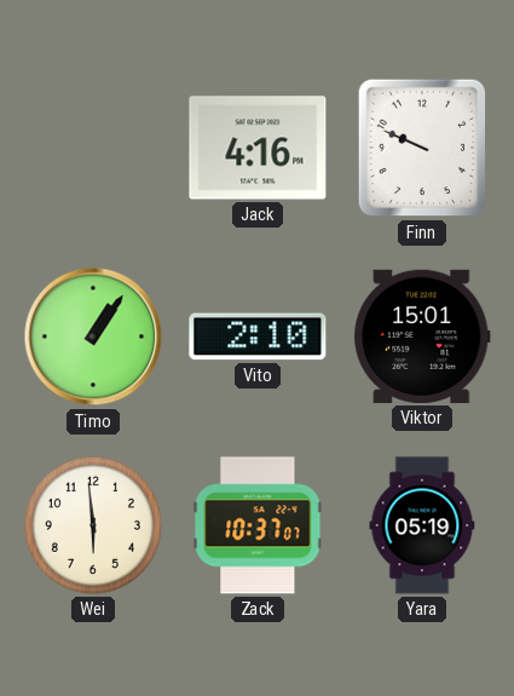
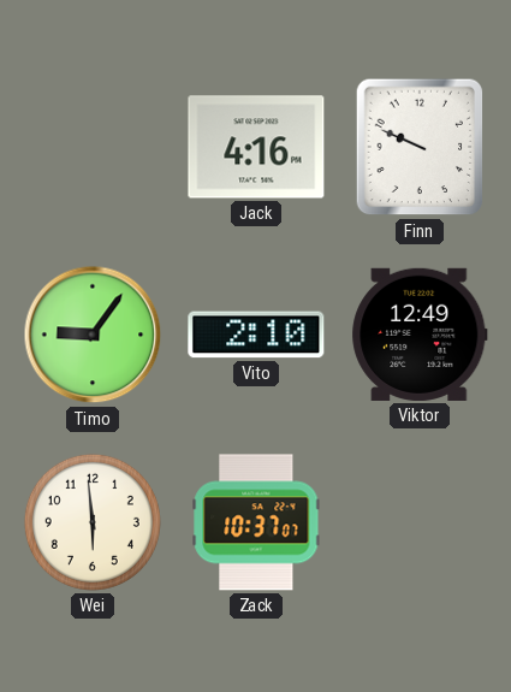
Timo: 1:06 -> 9:06 (93, 335)
Viktor: 15:01 -> 12:49 (420, 335)
Yara: 05:19 -> none (422, 525)
